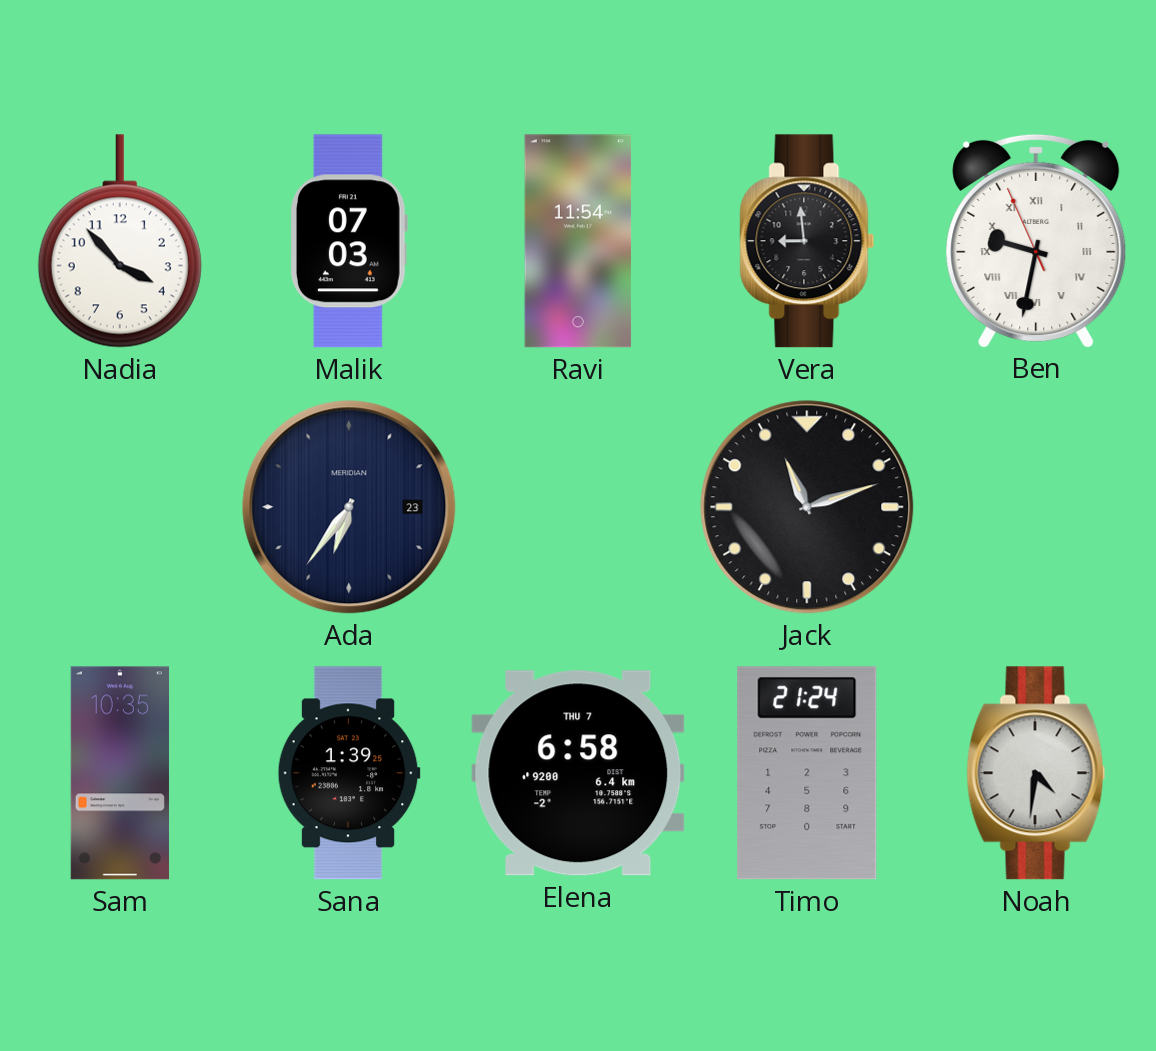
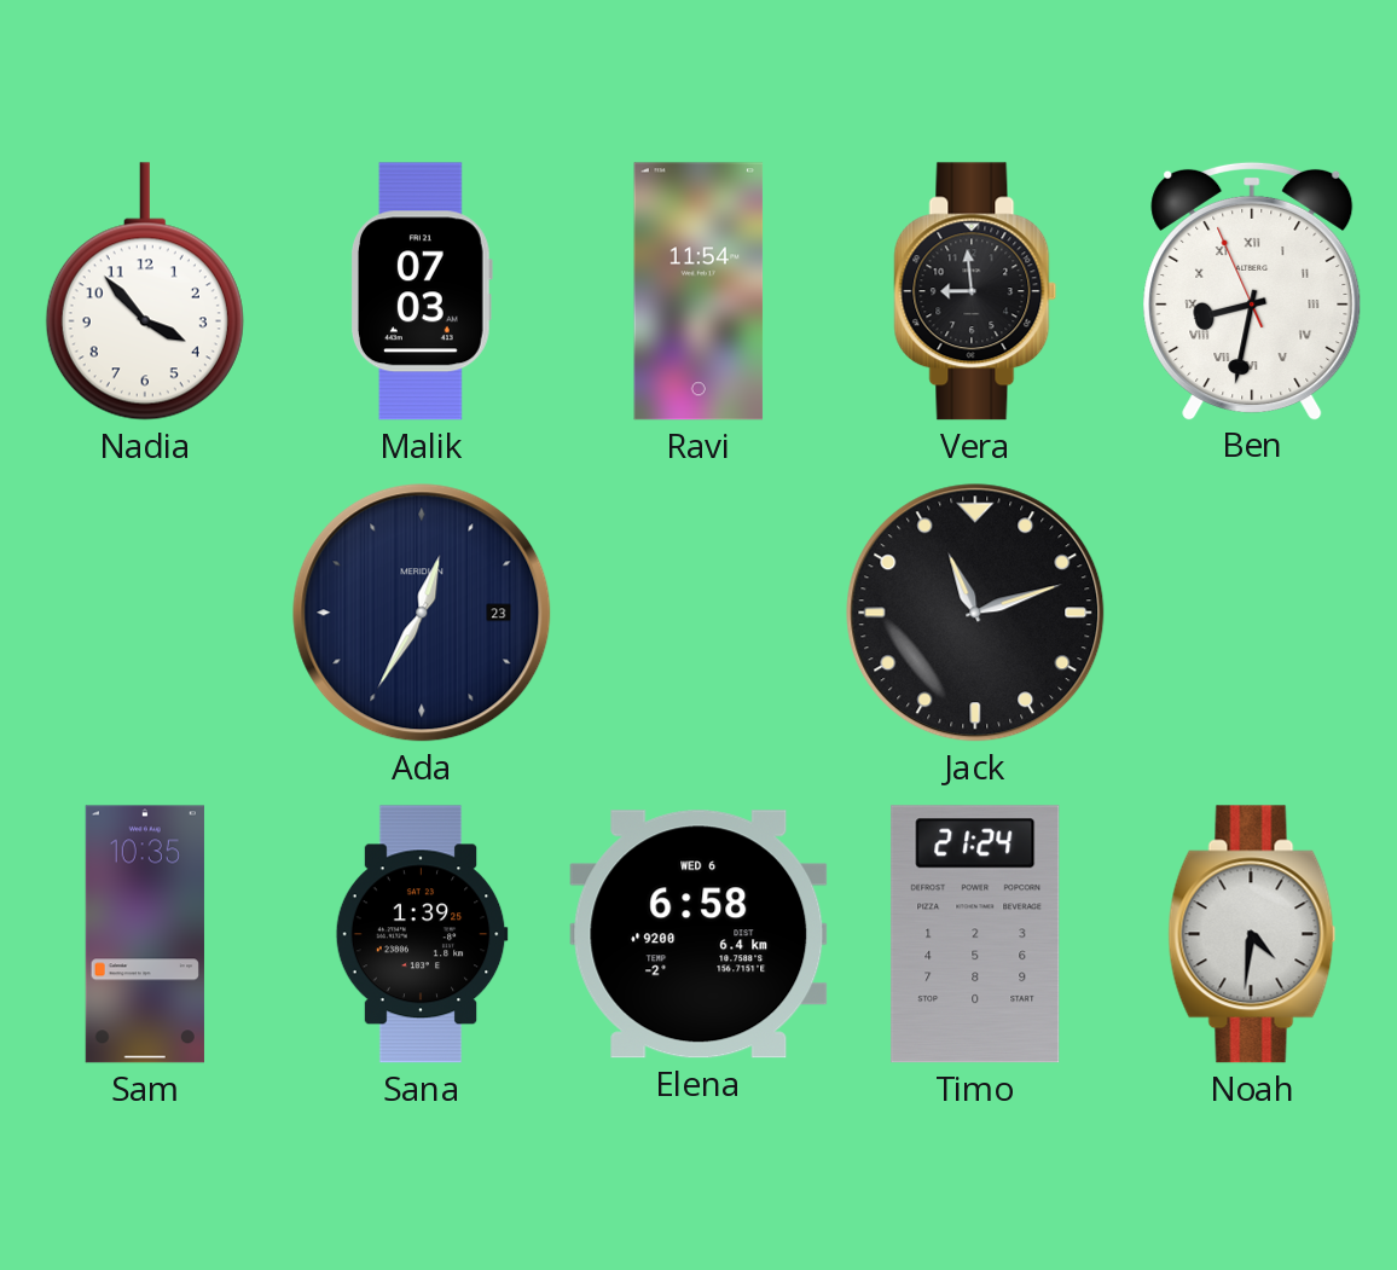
Ben: 9:31 -> 8:31 (1252, 290)
Ada: 6:36 -> 12:35 (422, 613)
Elena date: THU 7 -> WED 6 (698, 934)
